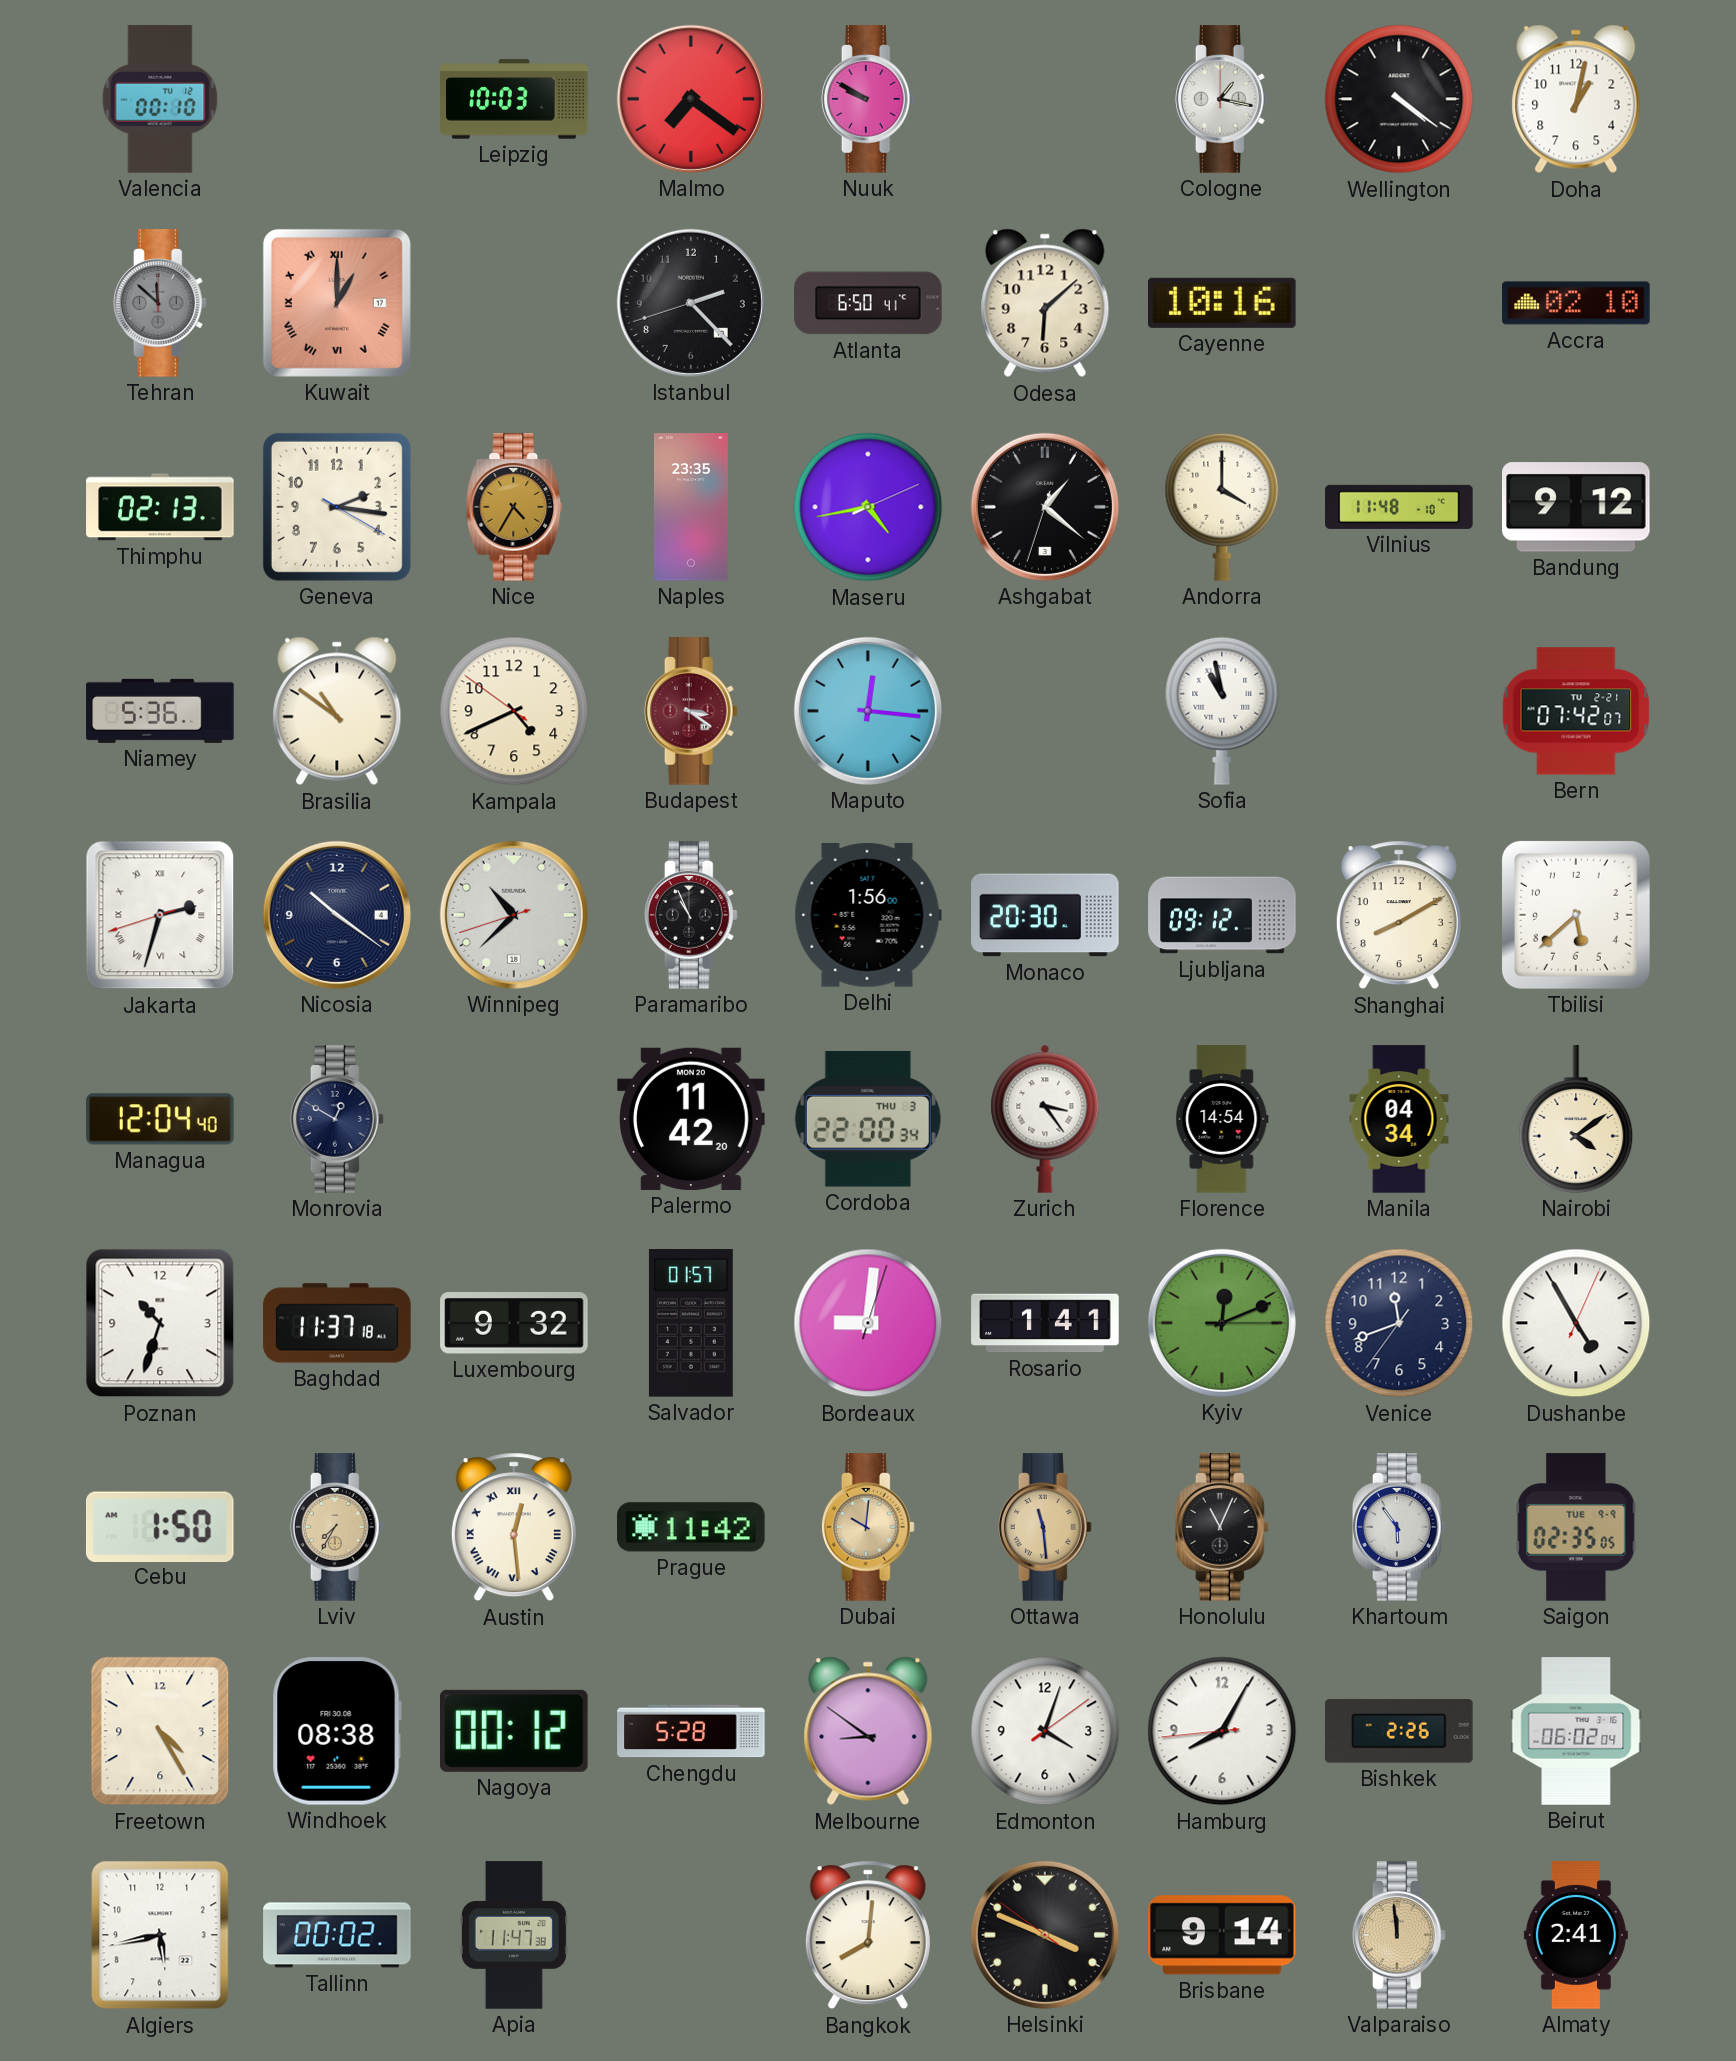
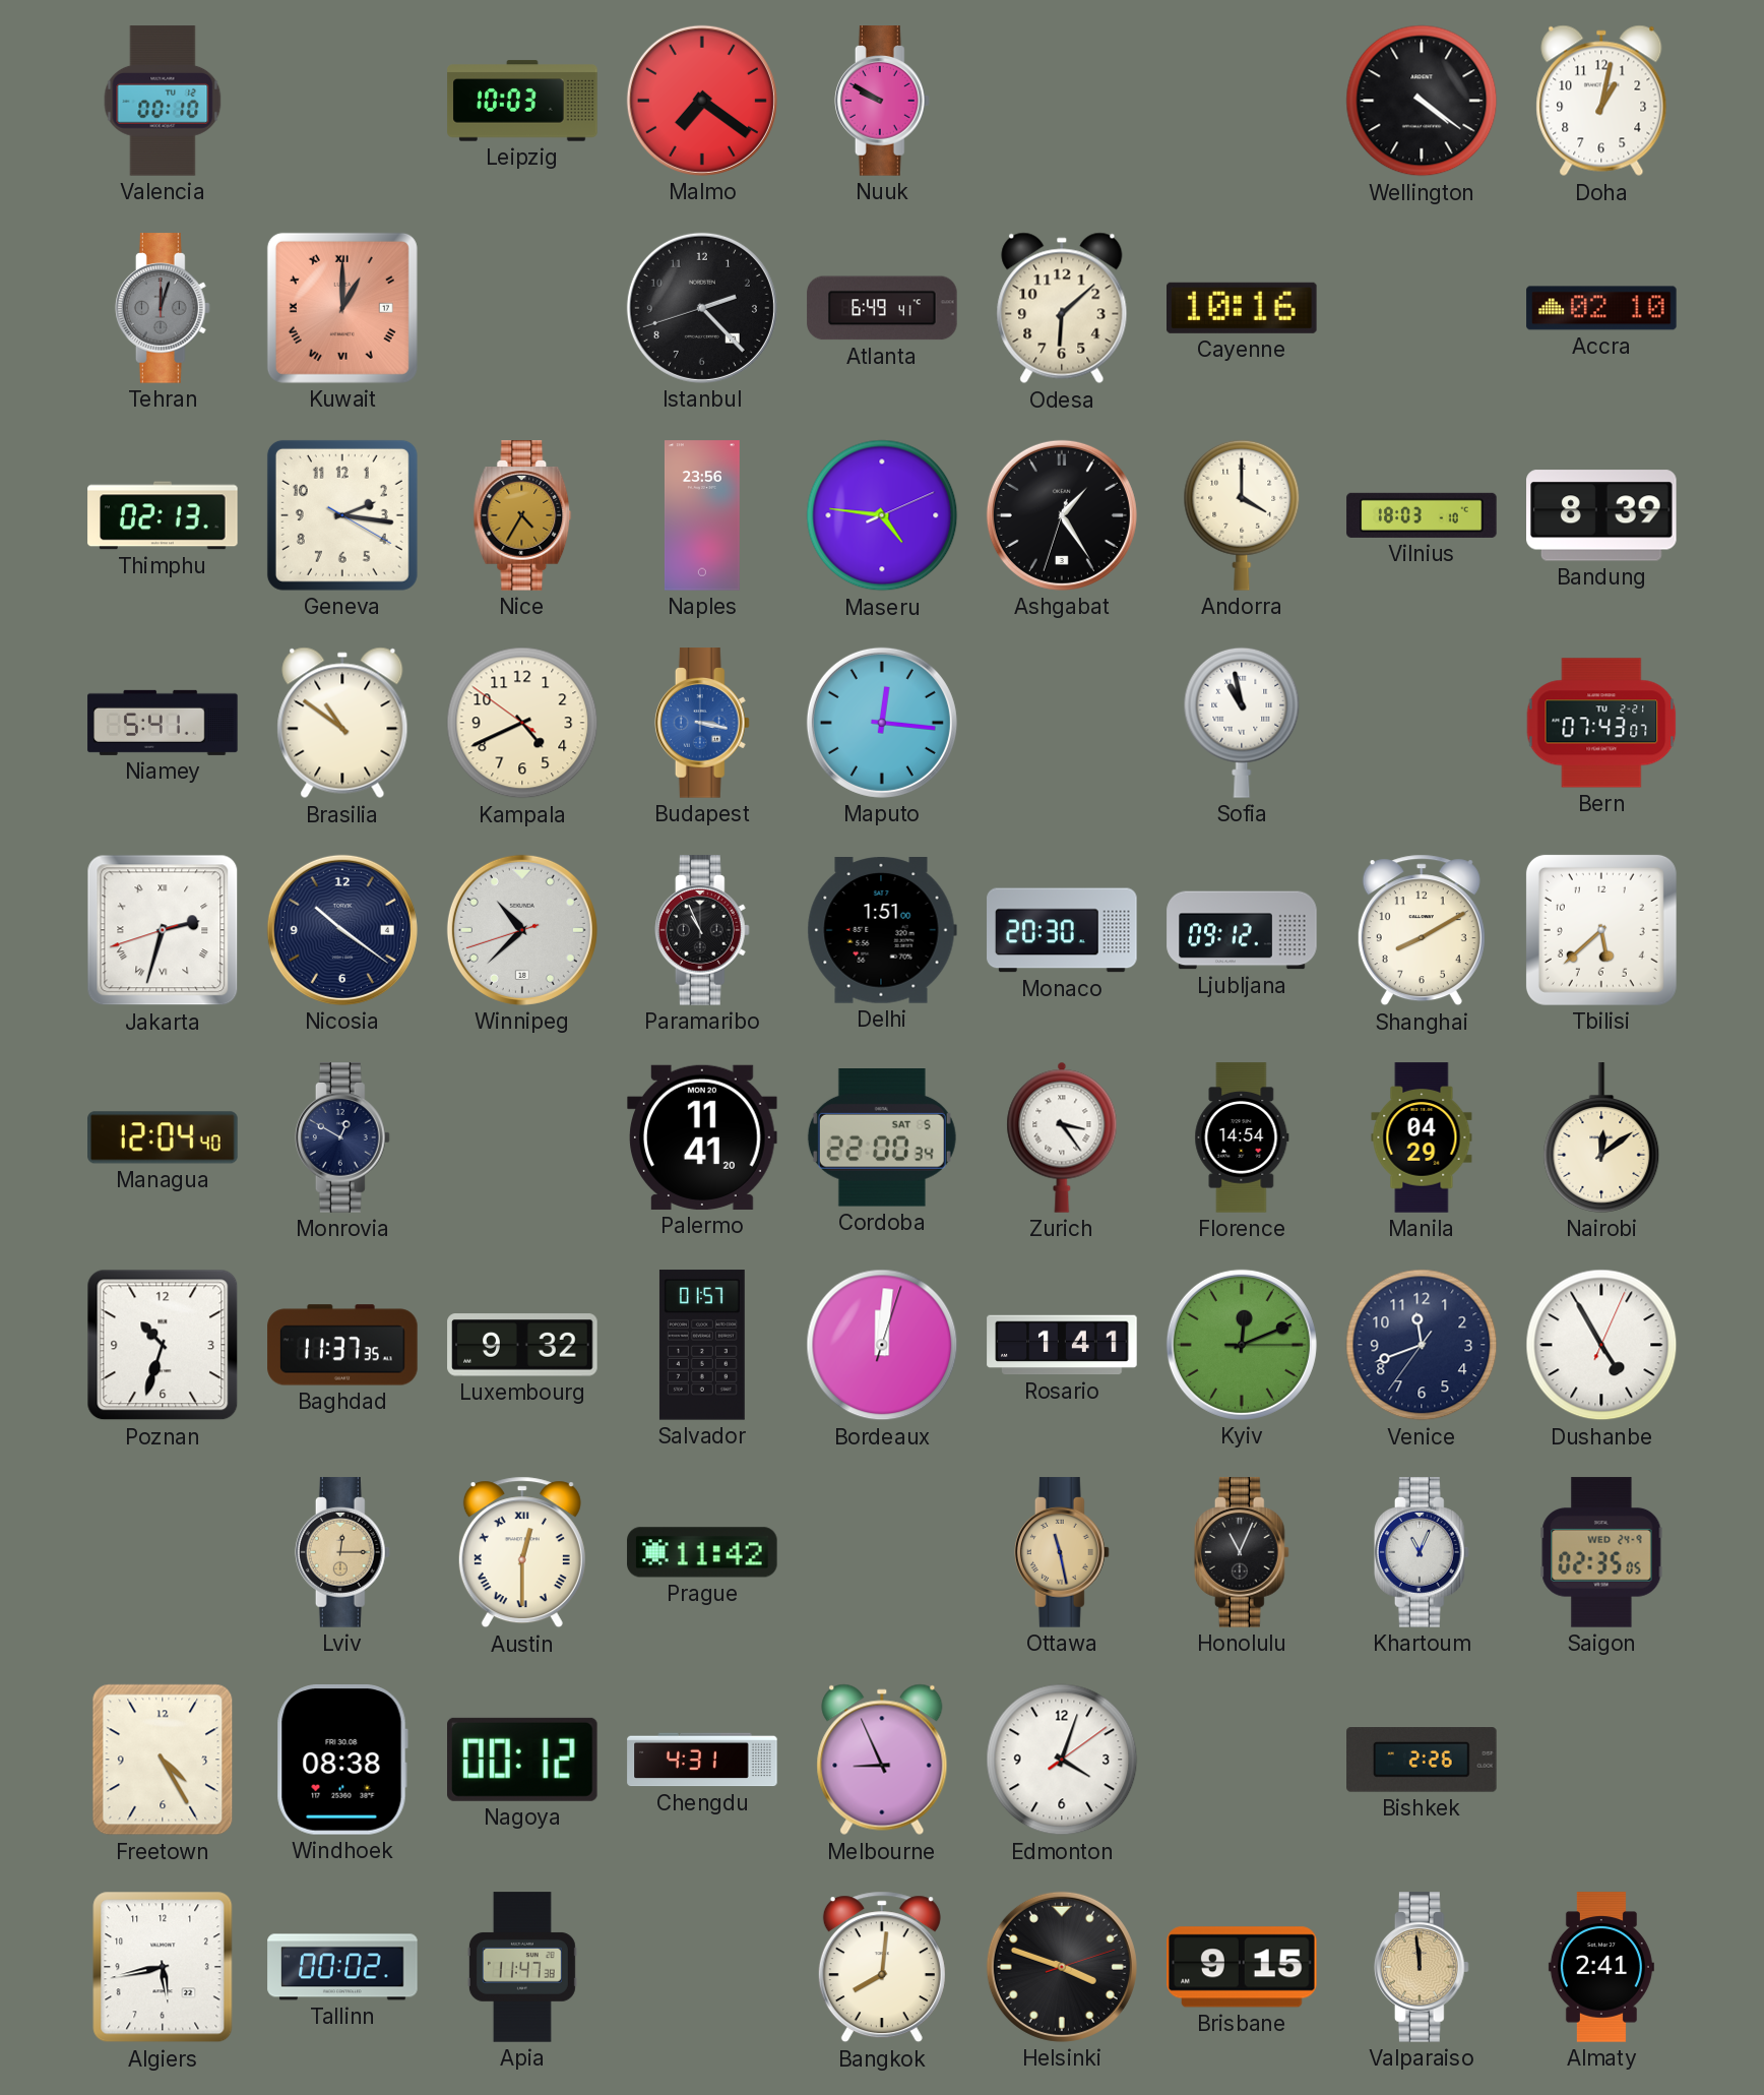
Cologne: 1:17 -> none (1222, 99)
Tehran: 11:52 -> 12:03 (163, 308)
Atlanta: 6:50 -> 6:49 (882, 308)
Naples: 23:35 -> 23:56 (702, 515)
Maseru: 4:43 -> 4:46 (882, 515)
Ashgabat: 1:21 -> 1:24 (1062, 515)
Vilnius: 11:48 -> 18:03 (1422, 515)
Bandung: 9:12 -> 8:39 (1601, 515)
Niamey: 5:36 -> 5:41 (163, 723)
Budapest: 3:21 -> 3:17 (702, 723)
Budapest dial: burgundy -> blue (702, 723)
Bern: 07:42 -> 07:43 (1601, 723)
Delhi: 1:56 -> 1:51 (882, 931)
Palermo: 11:42 -> 11:41 (702, 1137)
Cordoba date: THU 3 -> SAT 5 (882, 1138)
Manila: 04:34 -> 04:29 (1422, 1137)
Nairobi: 4:09 -> 12:09 (1601, 1137)
Baghdad: 11:37:18 -> 11:37:35 (342, 1345)
Bordeaux: 9:01 -> 12:01 (882, 1345)
Cebu: 1:50 -> none (160, 1526)
Lviv: 7:35 -> 12:15 (342, 1552)
Austin: 12:29 -> 12:30 (522, 1552)
Dubai: 10:01 -> none (868, 1527)
Ottawa: 11:29 -> 11:28 (1062, 1552)
Khartoum: 5:54 -> 11:04 (1422, 1552)
Saigon date: TUE 9-9 -> WED 24-9 (1601, 1552)
Chengdu: 5:28 -> 4:31 (702, 1760)
Melbourne: 8:51 -> 8:56 (882, 1760)
Hamburg: 8:04 -> none (1222, 1731)
Beirut: 06:02 -> none (1576, 1731)
Helsinki: 3:48:51 -> 3:48:12 (1062, 1967)
Brisbane: 9:14 -> 9:15 (1243, 1967)
